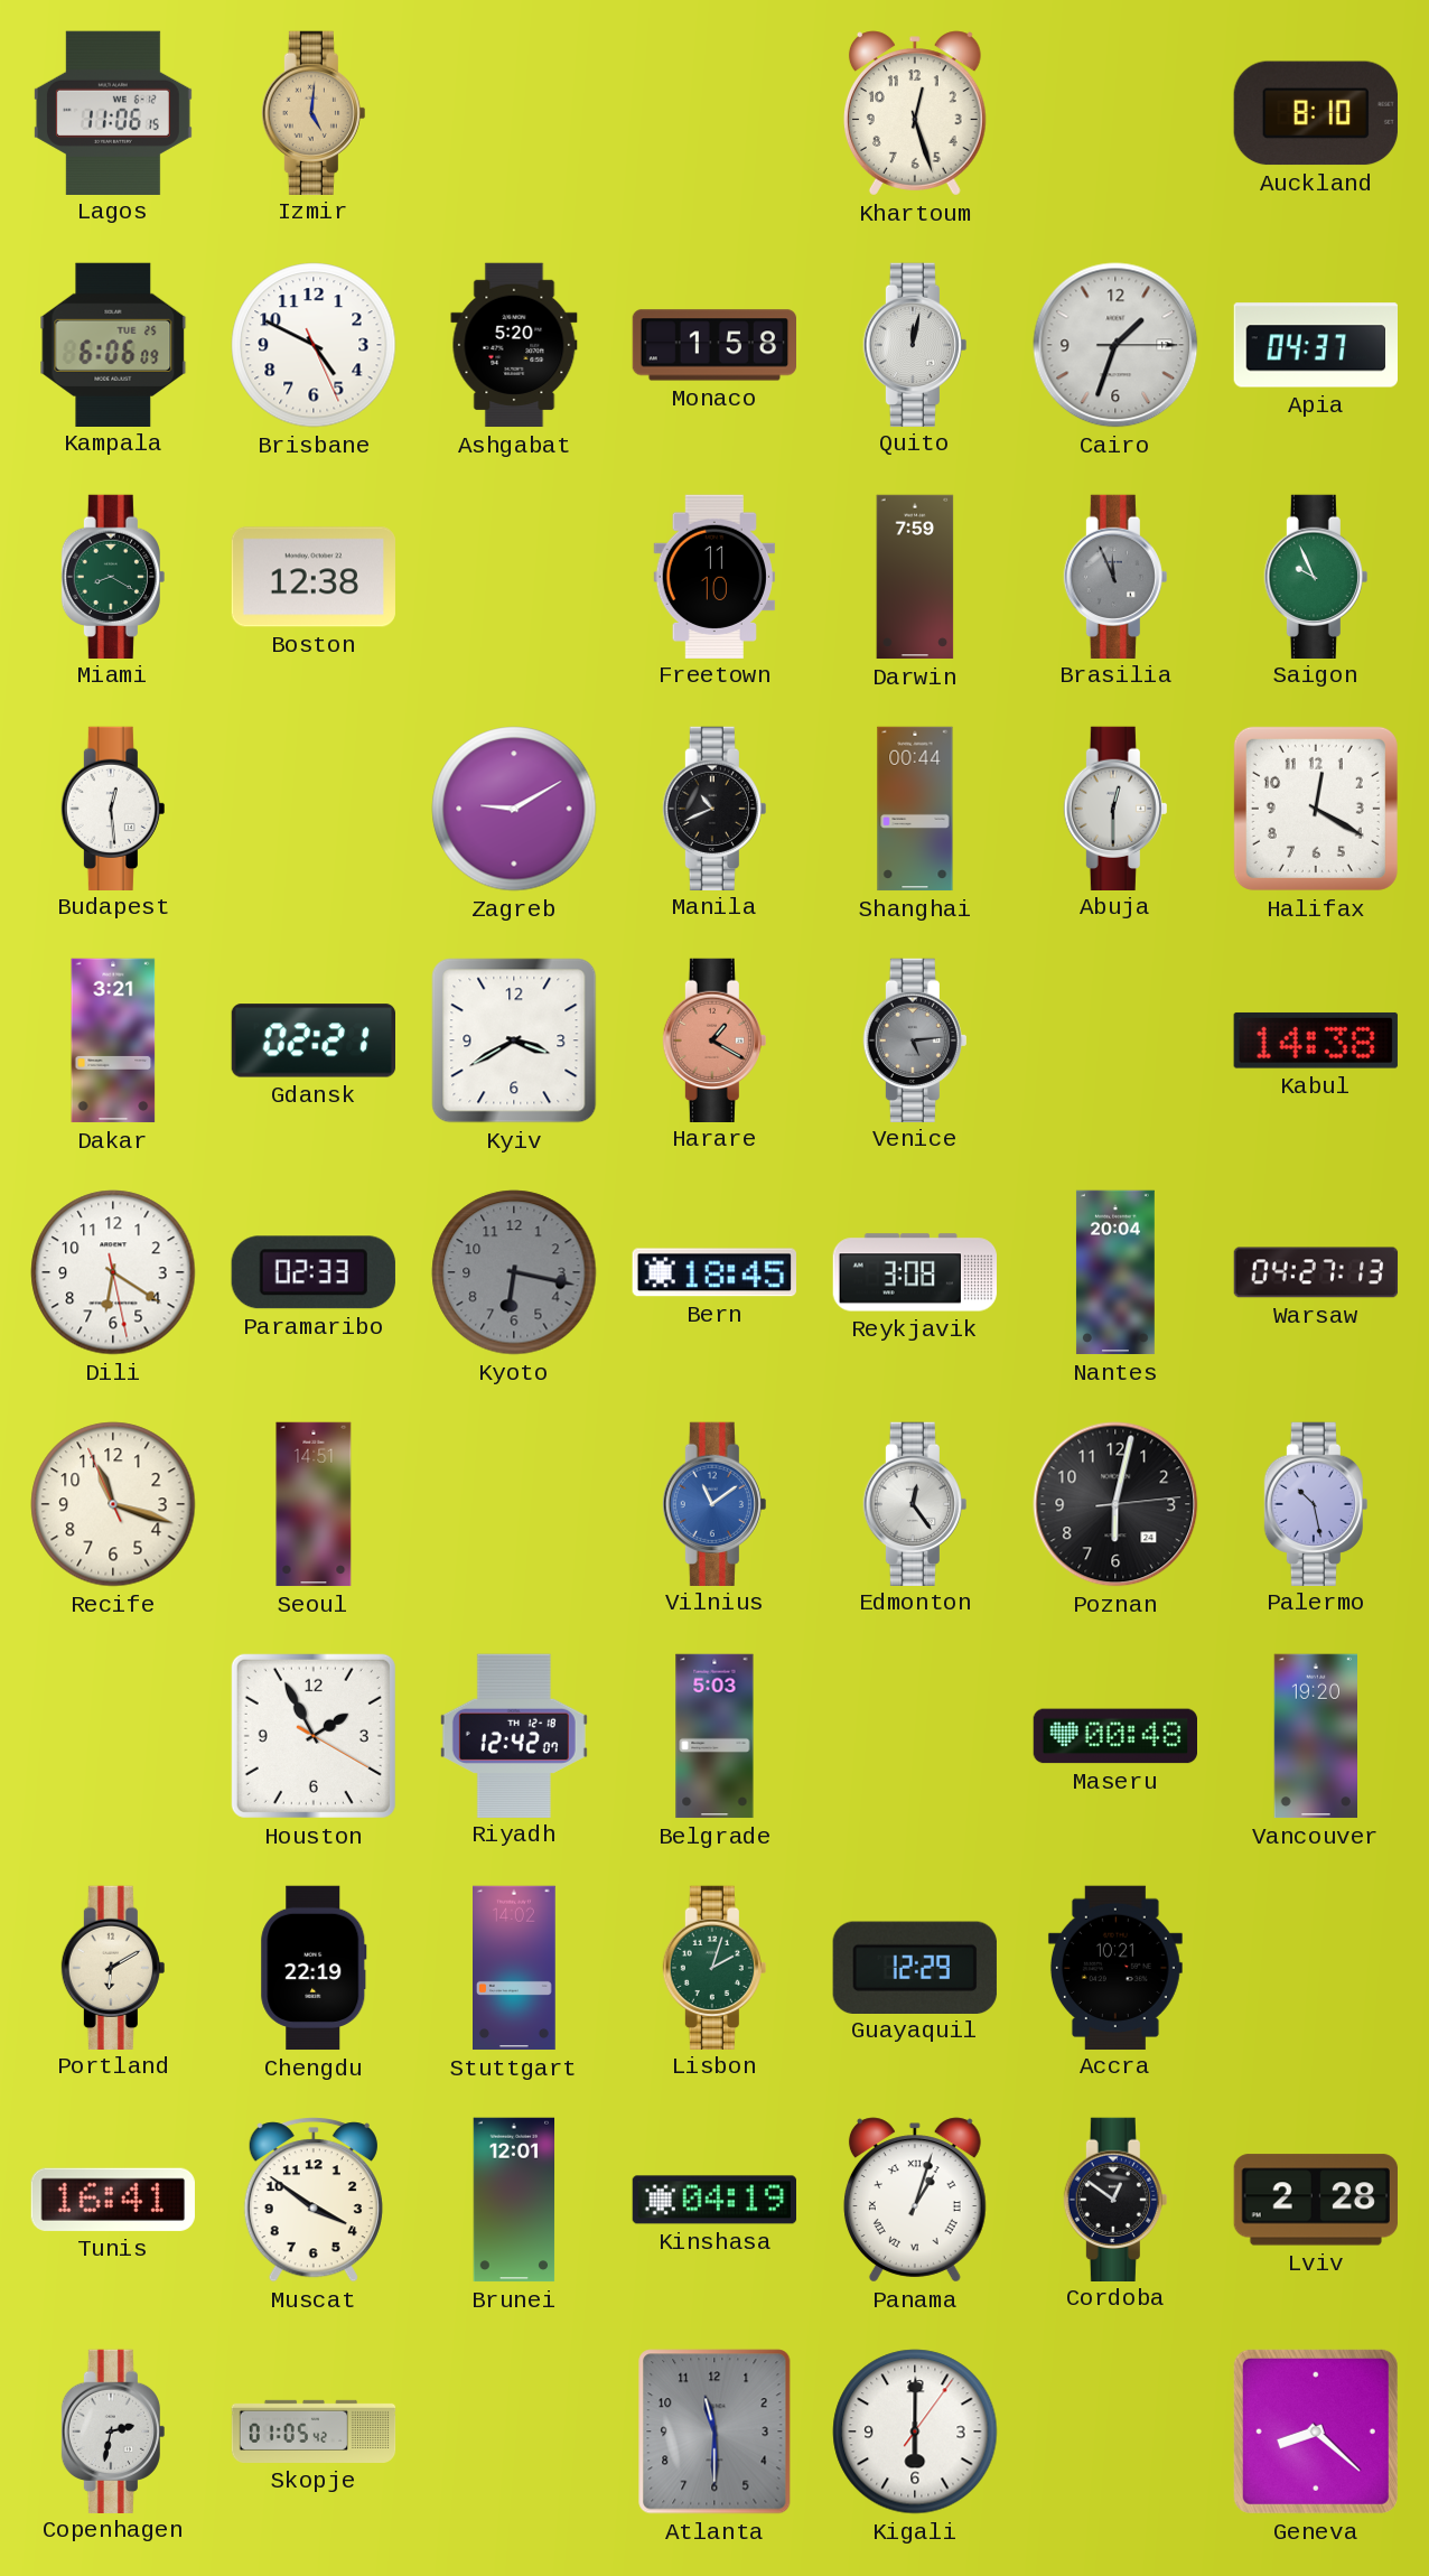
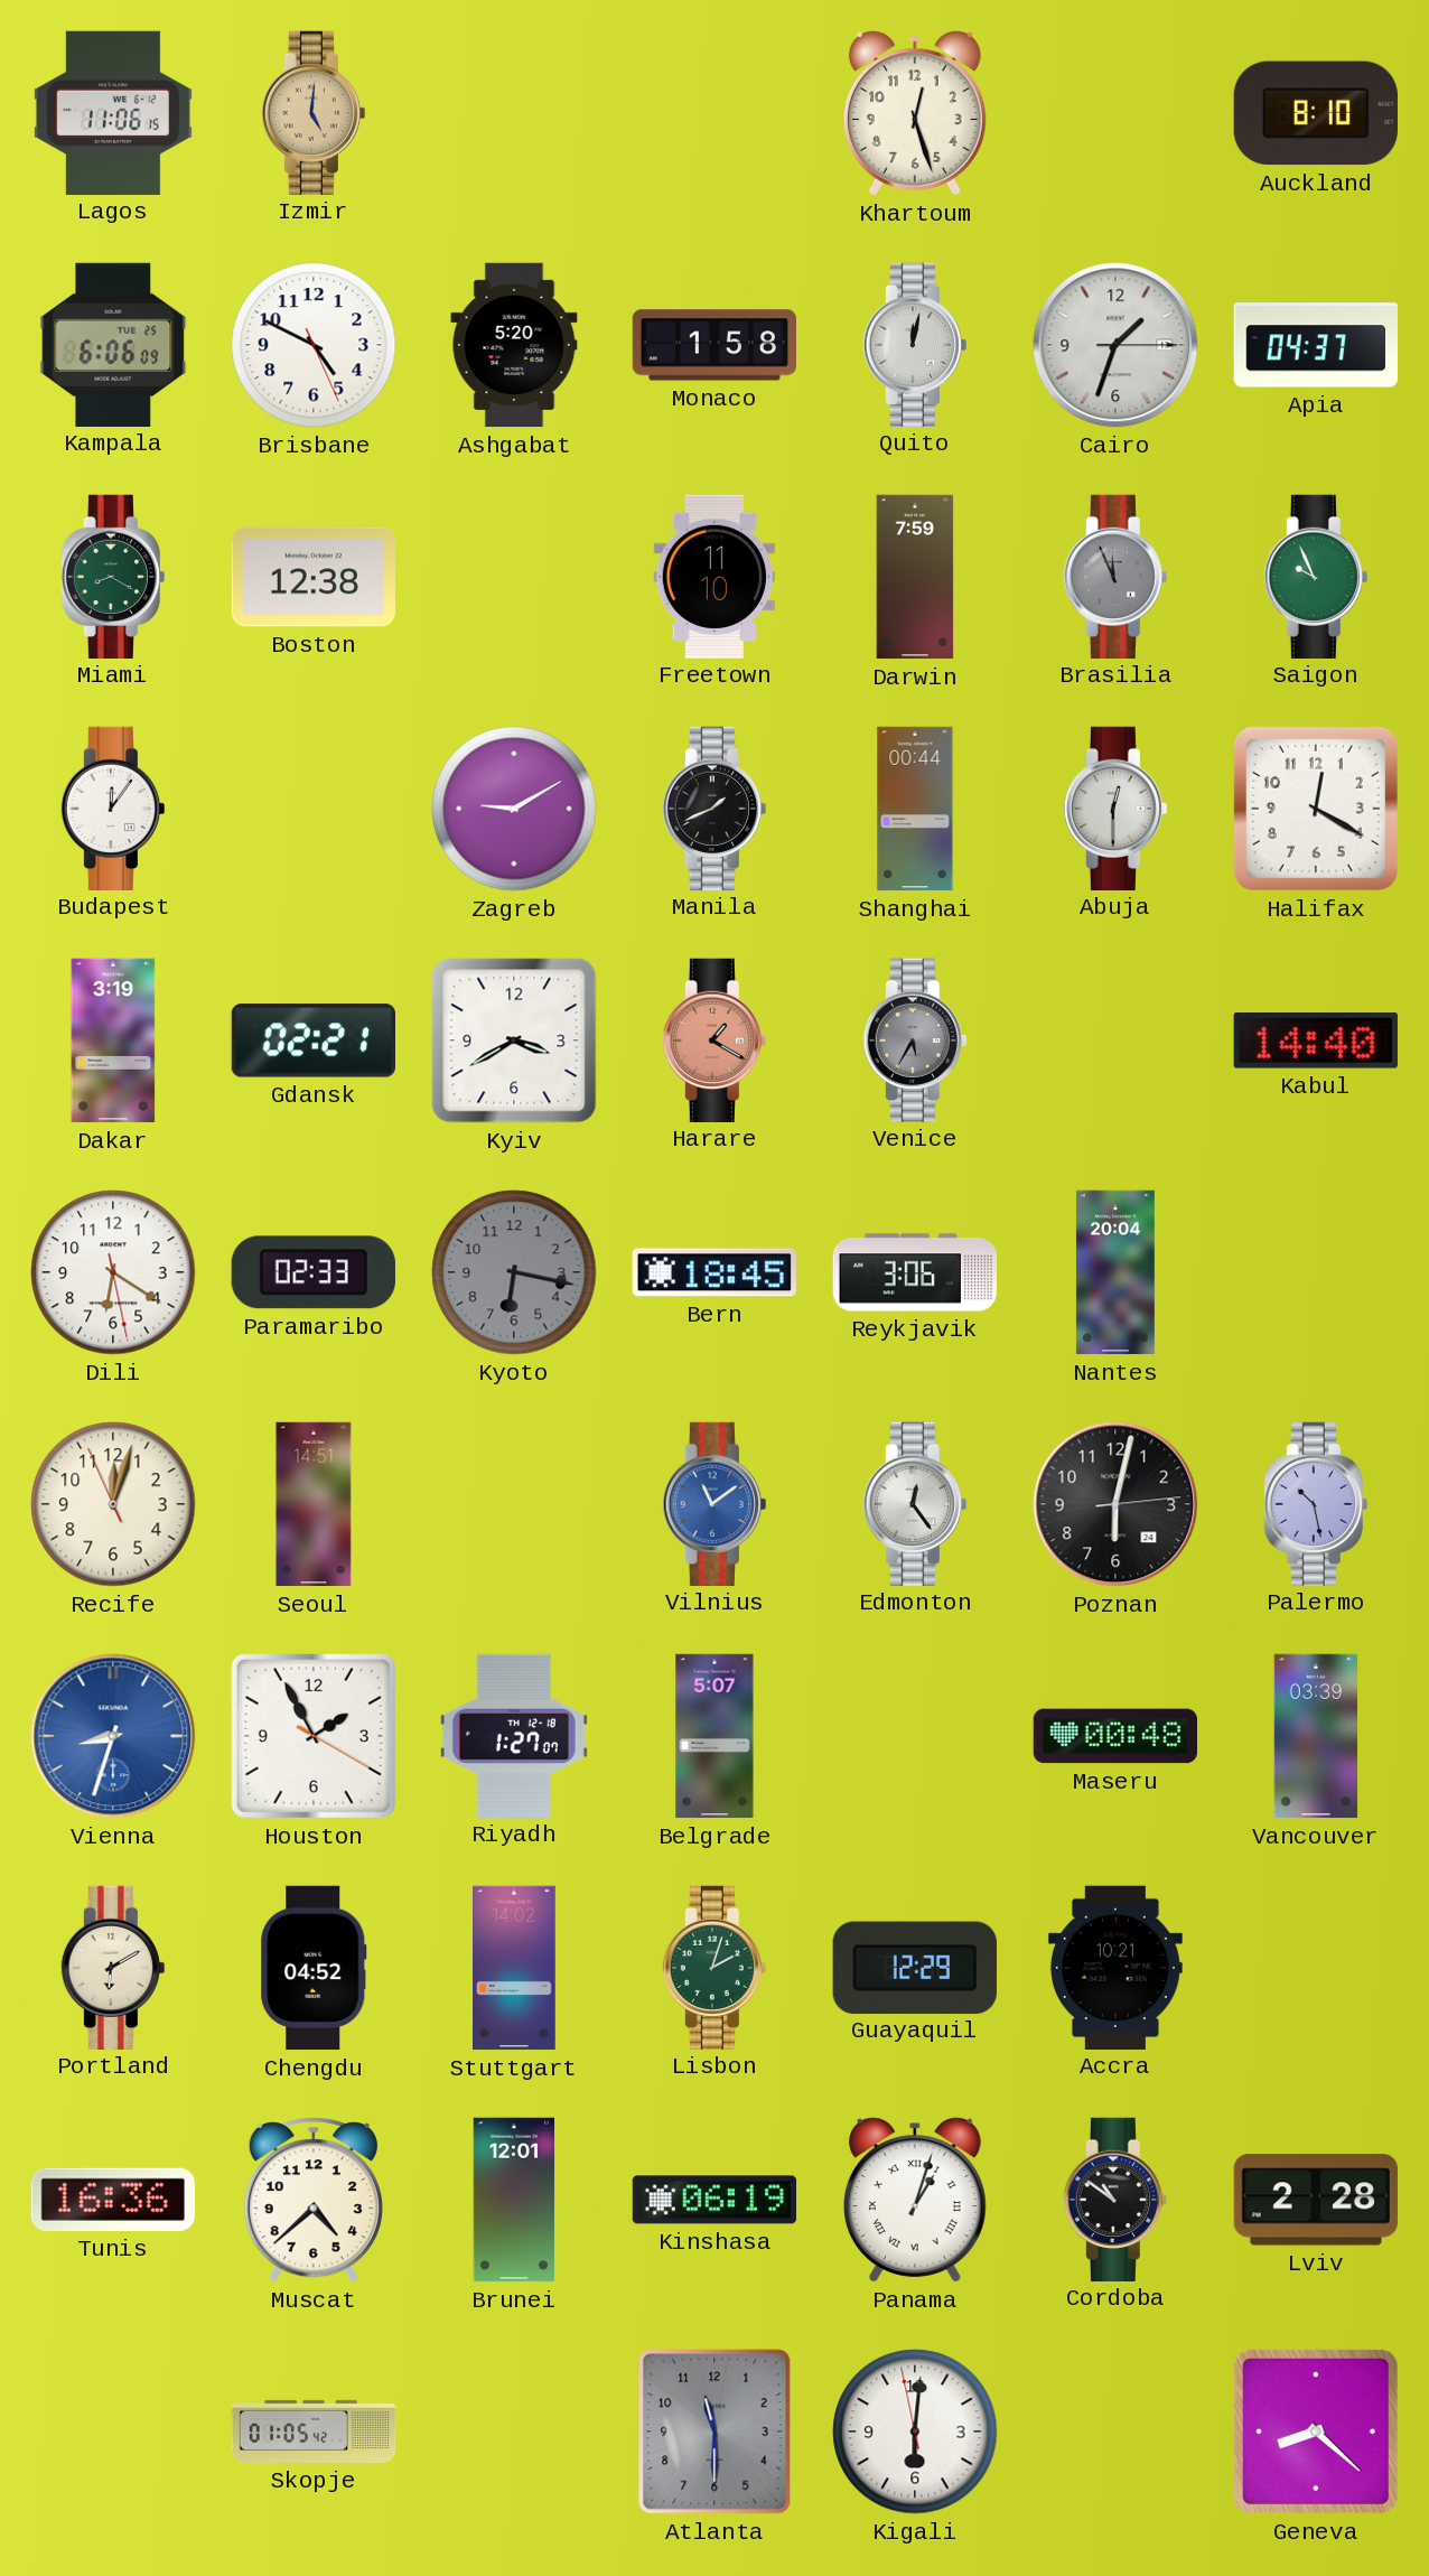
Budapest: 12:29 -> 12:06 (113, 808)
Manila: 10:41 -> 1:41 (714, 808)
Dakar: 3:21 -> 3:19 (113, 1040)
Venice: 5:14 -> 5:35 (915, 1039)
Kabul: 14:38 -> 14:40 (1316, 1040)
Reykjavik: 3:08 -> 3:06 (914, 1272)
Warsaw: 04:27 -> none (1316, 1272)
Recife: 11:17 -> 12:02 (113, 1504)
Vienna: none -> 8:33 (113, 1736)
Riyadh: 12:42 -> 1:27 (514, 1735)
Belgrade: 5:03 -> 5:07 (714, 1736)
Vancouver: 19:20 -> 03:39 (1315, 1736)
Chengdu: 22:19 -> 04:52 (314, 1968)
Tunis: 16:41 -> 16:36 (113, 2200)
Muscat: 3:51 -> 4:38 (314, 2200)
Kinshasa: 04:19 -> 06:19 (713, 2200)
Cordoba: 12:51 -> 10:51 (1115, 2199)
Copenhagen: 2:32 -> none (113, 2430)
Kigali: 6:00:06 -> 6:00:58 (915, 2432)
